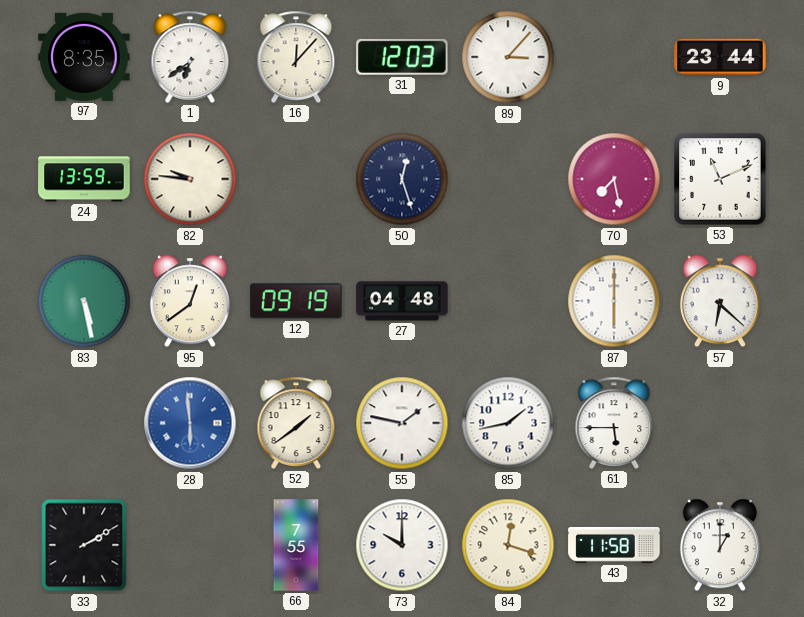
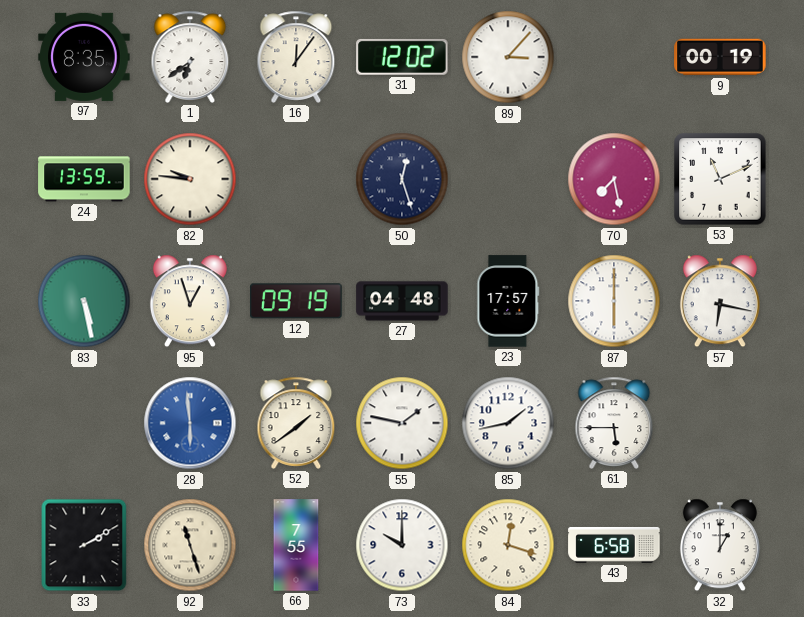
16: 12:07 -> 12:06 (296, 57)
31: 12:03 -> 12:02 (402, 57)
9: 23:44 -> 00:19 (720, 57)
95: 12:39 -> 12:57 (190, 301)
23: none -> 17:57 (508, 301)
57: 6:22 -> 6:17 (720, 301)
92: none -> 11:27 (190, 545)
43: 11:58 -> 6:58 (614, 545)
